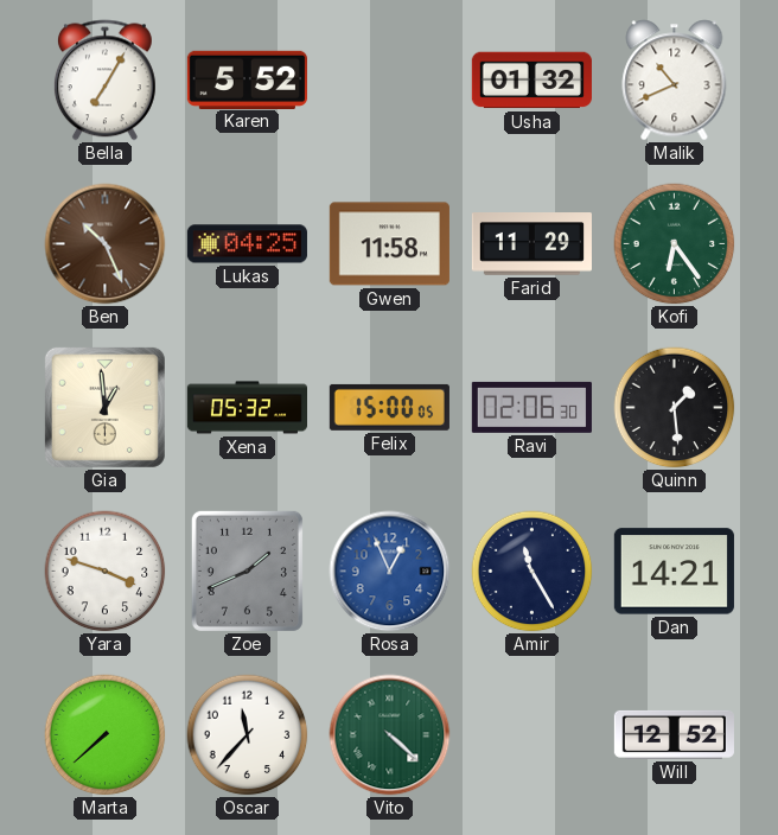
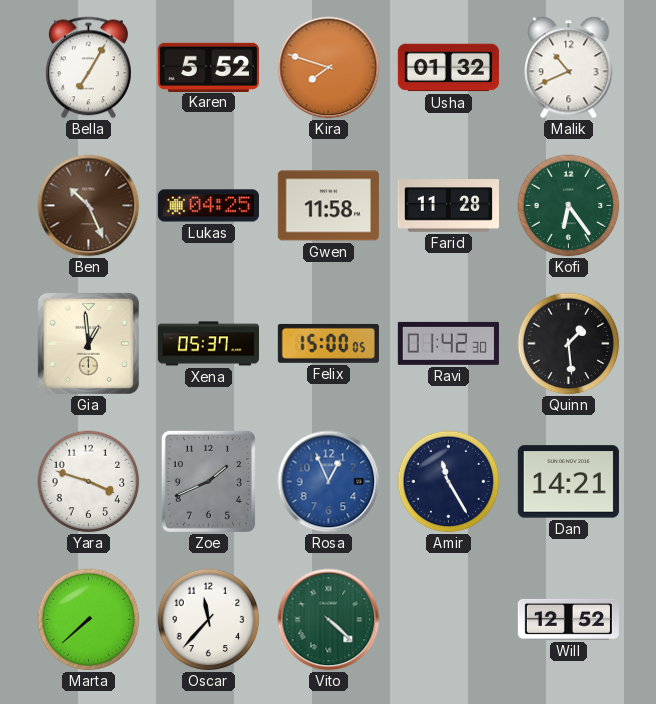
Kira: none -> 7:48 (329, 68)
Farid: 11:29 -> 11:28 (448, 206)
Xena: 05:32 -> 05:37 (208, 344)
Ravi: 02:06 -> 01:42 (448, 343)
